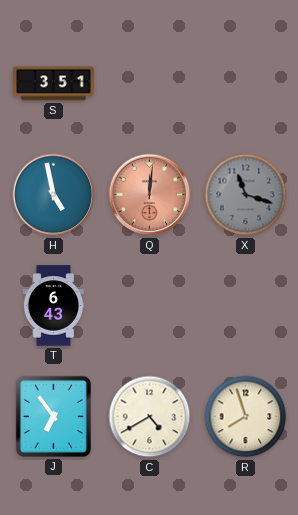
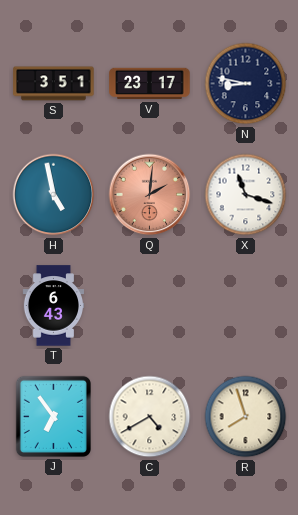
V: none -> 23:17 (150, 84)
N: none -> 8:47 (246, 84)
Q: 12:01 -> 2:01 (150, 195)
X dial: grey -> white (246, 195)
